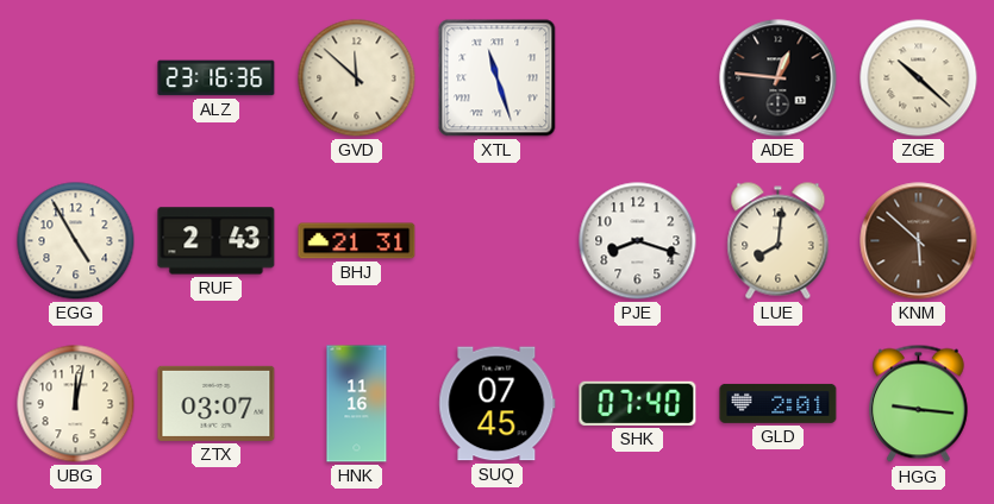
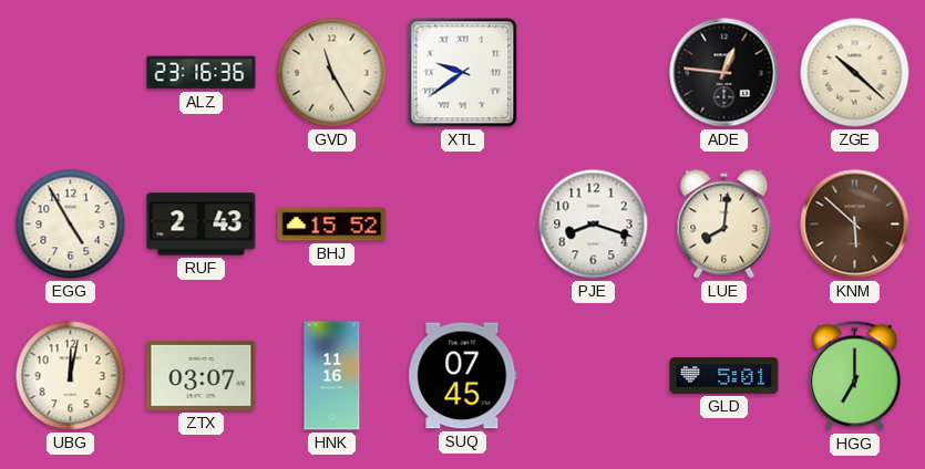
GVD: 11:52 -> 11:25 (332, 73)
XTL: 11:27 -> 9:39 (463, 73)
BHJ: 21:31 -> 15:52 (332, 225)
SHK: 07:40 -> none (638, 403)
GLD: 2:01 -> 5:01 (724, 375)
HGG: 9:16 -> 7:00 (854, 376)
